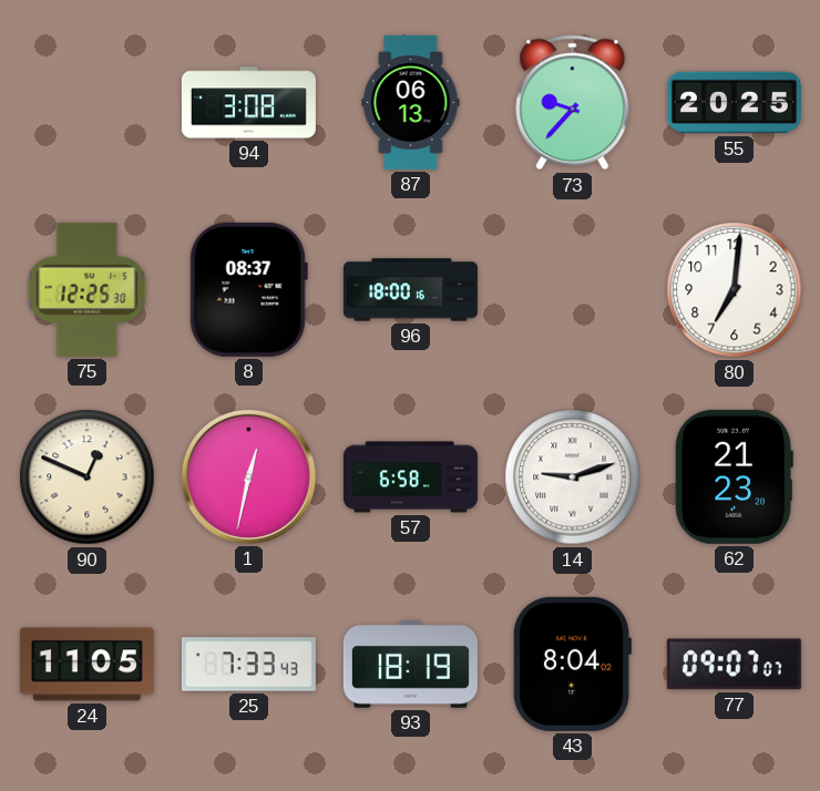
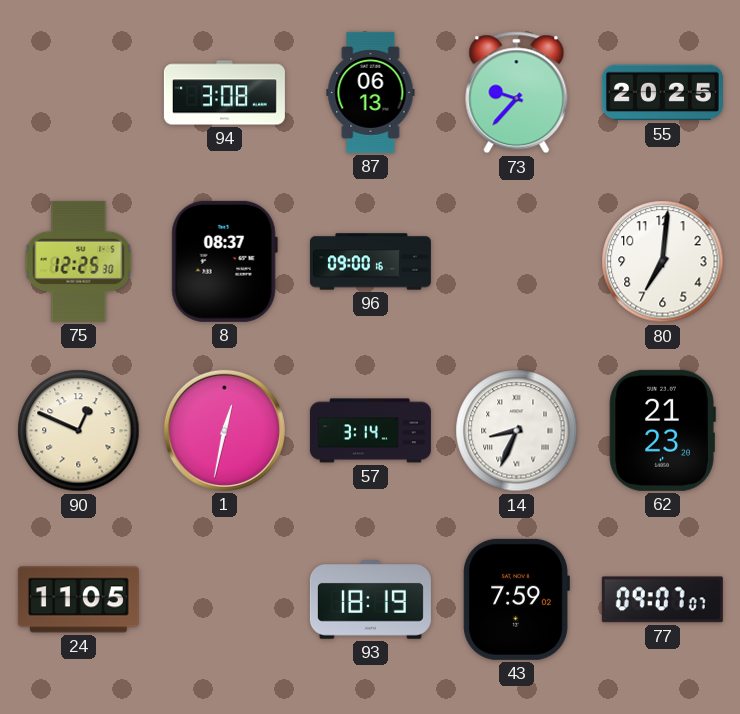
96: 18:00 -> 09:00 (370, 262)
57: 6:58 -> 3:14 (370, 431)
14: 9:12 -> 8:34 (517, 431)
25: 7:33 -> none (248, 665)
43: 8:04 -> 7:59 (516, 599)
